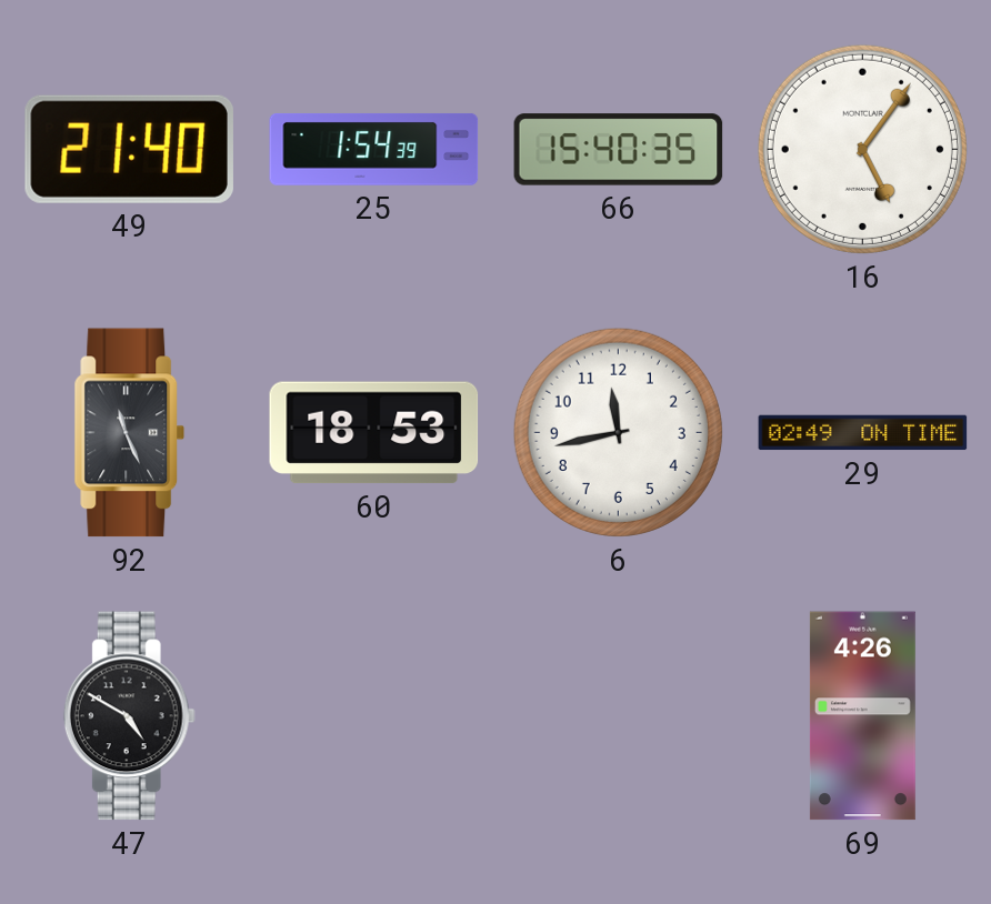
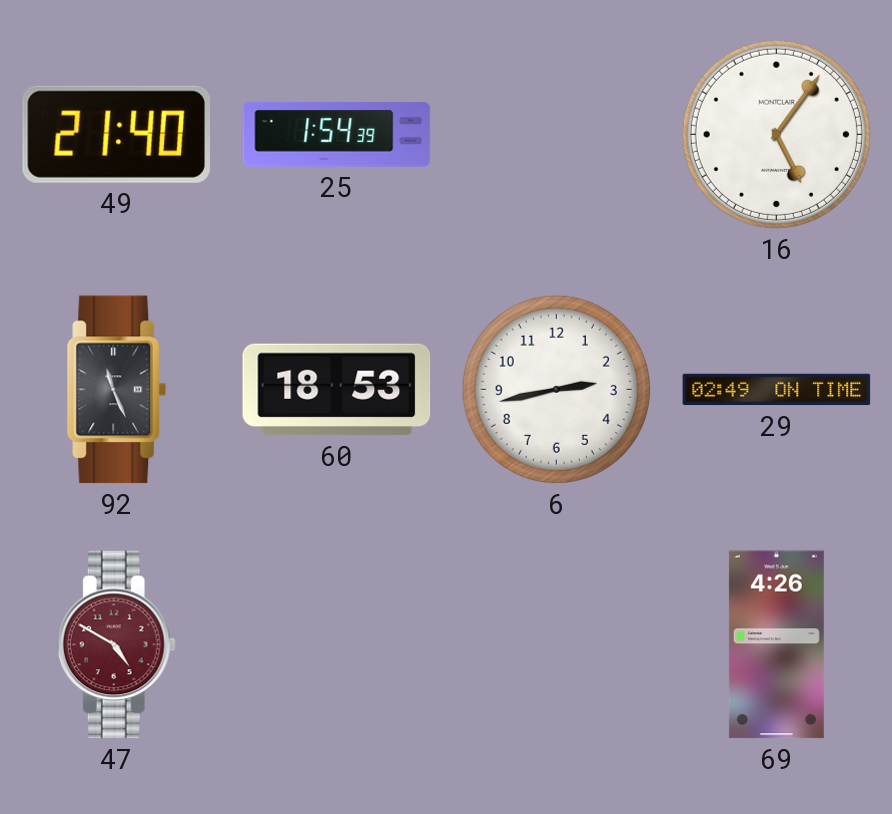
66: 15:40 -> none (619, 150)
6: 11:43 -> 2:43 (556, 389)
47 dial: black -> burgundy (116, 645)
